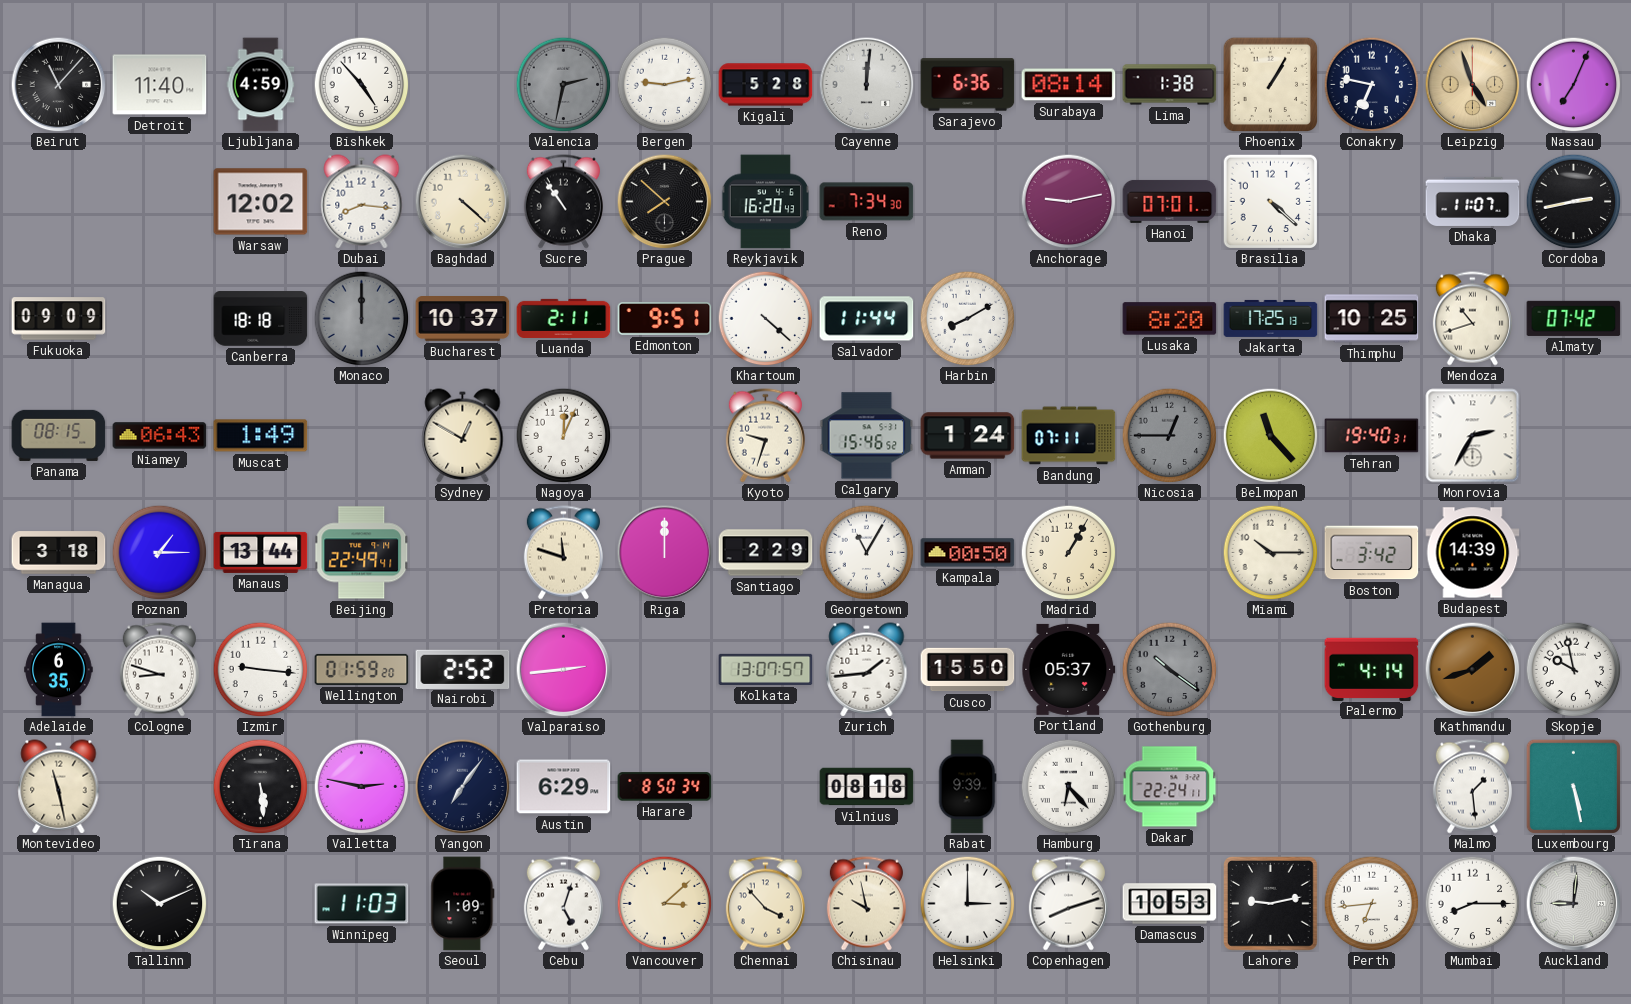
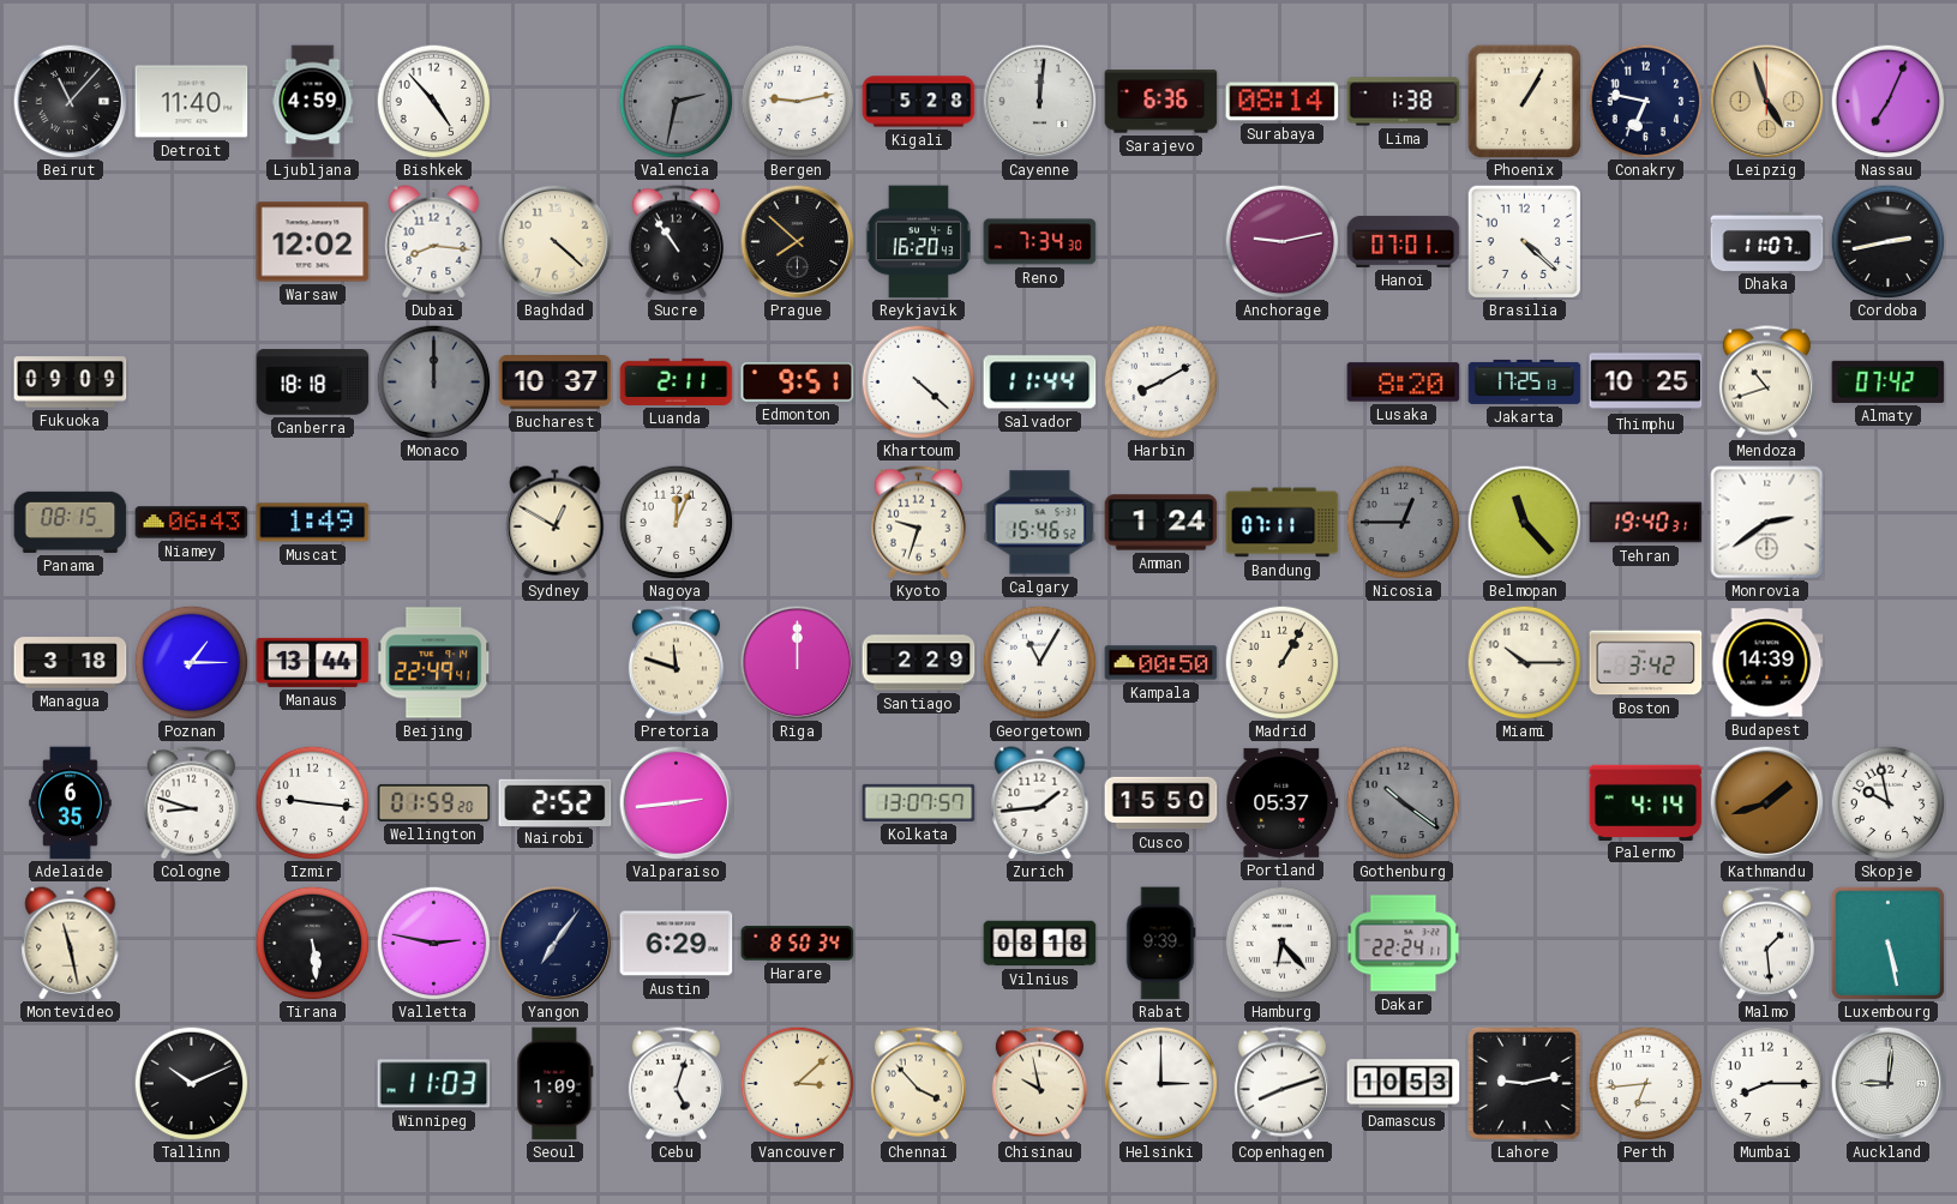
Monrovia: 2:35 -> 2:39 (1767, 523)
